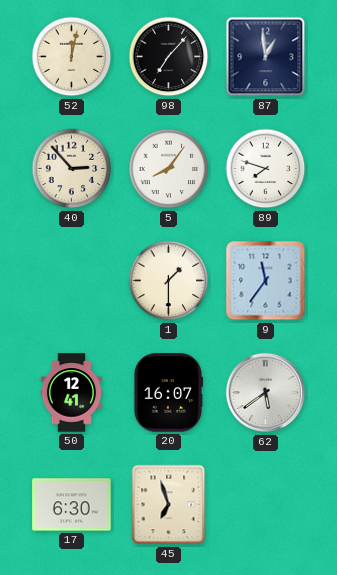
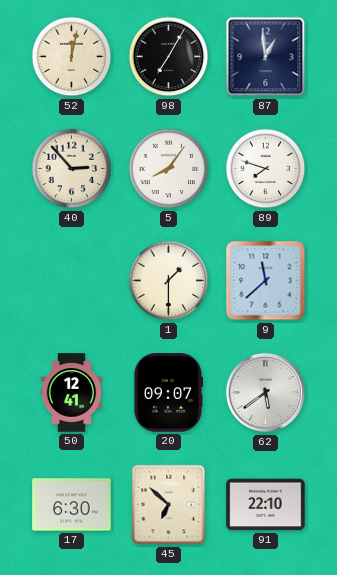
98: 7:07 -> 7:05 (169, 57)
9: 11:36 -> 11:38 (266, 281)
20: 16:07 -> 09:07 (167, 393)
45: 6:57 -> 6:52 (169, 505)
91: none -> 22:10 (266, 505)
